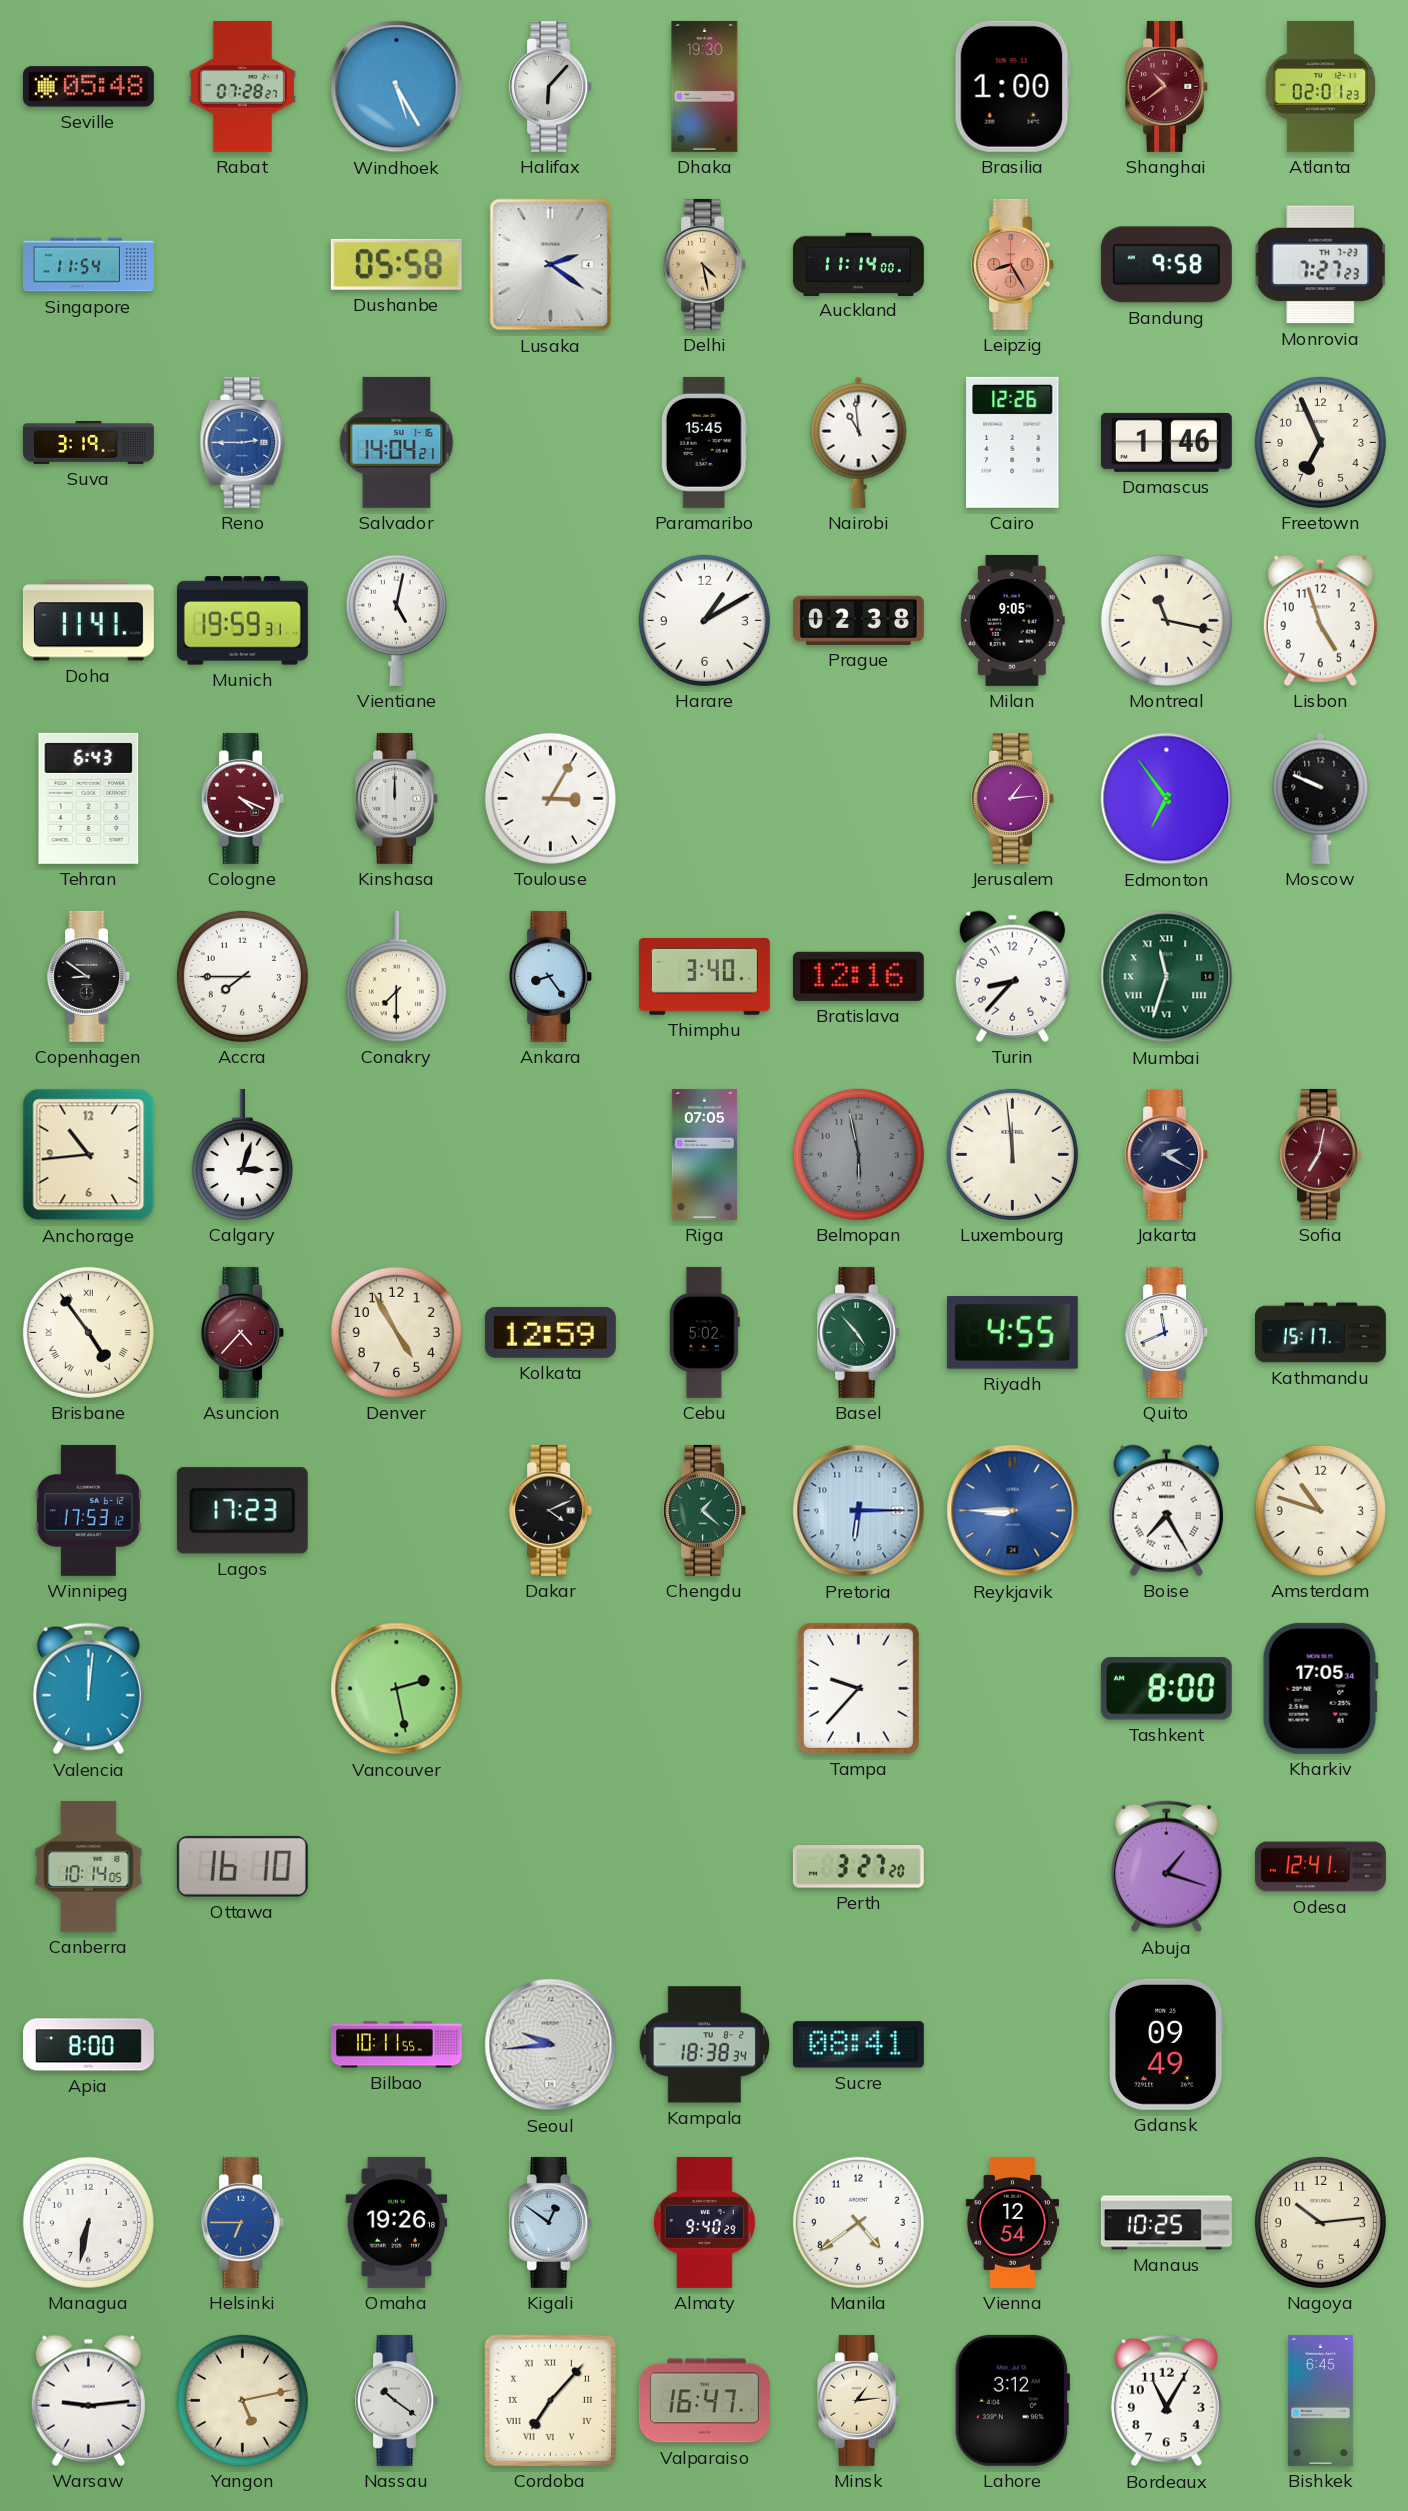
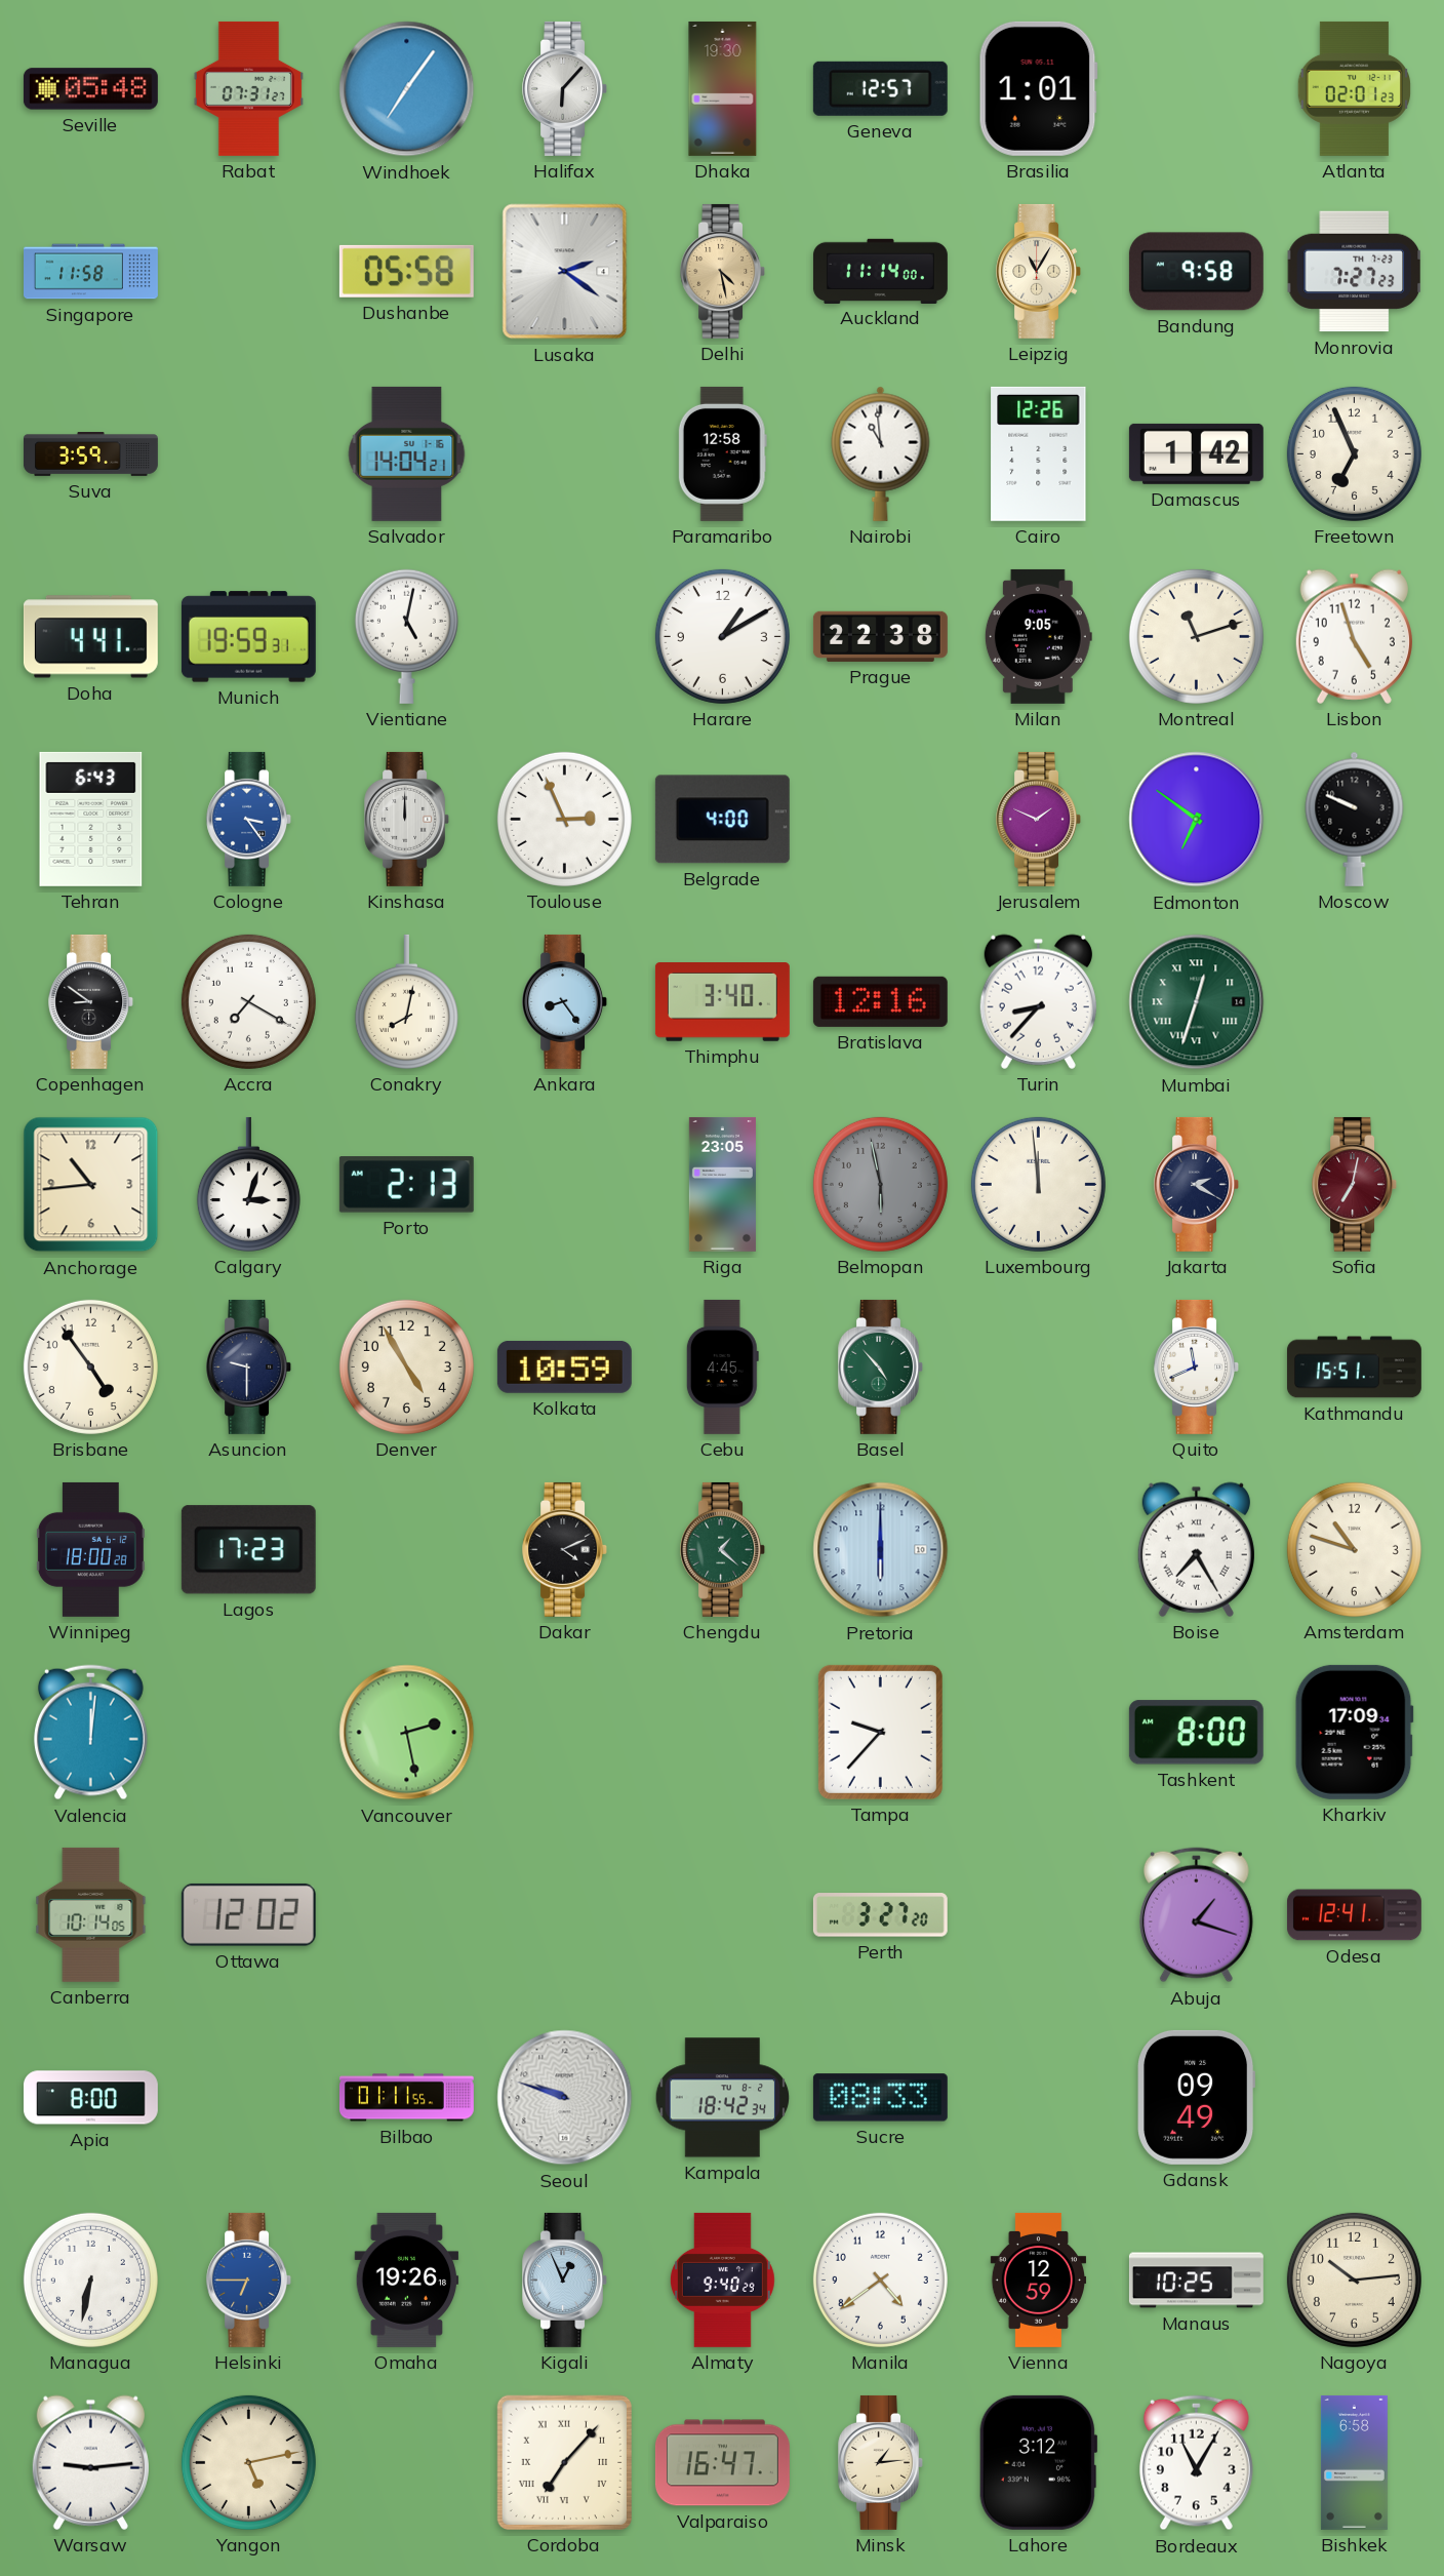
Rabat: 07:28 -> 07:31 (248, 88)
Windhoek: 5:25 -> 7:06 (407, 89)
Geneva: none -> 12:57 (880, 88)
Brasilia: 1:00 -> 1:01 (1038, 88)
Shanghai: 10:39 -> none (1167, 86)
Singapore: 11:54 -> 11:58 (91, 272)
Leipzig: 8:25 -> 11:05 (1039, 271)
Leipzig dial: salmon -> cream (1039, 271)
Suva: 3:19 -> 3:59 (90, 454)
Reno: 2:45 -> none (243, 442)
Paramaribo: 15:45 -> 12:58 (722, 453)
Damascus: 1:46 -> 1:42 (1196, 453)
Doha: 11:41 -> 4:41 (90, 637)
Prague: 02:38 -> 22:38 (880, 636)
Montreal: 11:17 -> 11:12 (1196, 636)
Cologne: 4:19 -> 3:24 (249, 819)
Cologne dial: burgundy -> blue (249, 819)
Toulouse: 3:05 -> 2:56 (564, 819)
Belgrade: none -> 4:00 (722, 820)
Jerusalem: 1:14 -> 1:49 (1039, 819)
Edmonton: 6:54 -> 6:51 (1197, 820)
Accra: 7:45 -> 7:20 (248, 1001)
Conakry: 7:30 -> 8:02 (406, 1001)
Mumbai: 11:33 -> 12:33 (1197, 1002)
Porto: none -> 2:13 (406, 1185)
Riga: 07:05 -> 23:05 (722, 1184)
Brisbane numerals: Roman -> Arabic (90, 1366)
Asuncion: 4:37 -> 9:30 (249, 1366)
Asuncion dial: burgundy -> navy (249, 1366)
Kolkata: 12:59 -> 10:59 (564, 1366)
Cebu: 5:02 -> 4:45 (722, 1366)
Riyadh: 4:55 -> none (1012, 1333)
Kathmandu: 15:17 -> 15:51 (1354, 1368)
Winnipeg: 17:53 -> 18:00 (90, 1549)
Pretoria: 6:15 -> 6:00 (881, 1550)
Reykjavik: 8:45 -> none (1013, 1511)
Kharkiv: 17:05 -> 17:09 (1354, 1732)
Ottawa: 16:10 -> 12:02 (248, 1914)
Bilbao: 10:11 -> 01:11 (406, 2098)
Seoul: 9:44 -> 9:48 (565, 2098)
Kampala: 18:38 -> 18:42 (723, 2098)
Sucre: 08:41 -> 08:33 (880, 2098)
Kigali: 12:51 -> 12:56 (565, 2280)
Vienna: 12:54 -> 12:59 (1039, 2280)
Nassau: 10:21 -> none (397, 2400)
Bishkek: 6:45 -> 6:58 (1354, 2462)
